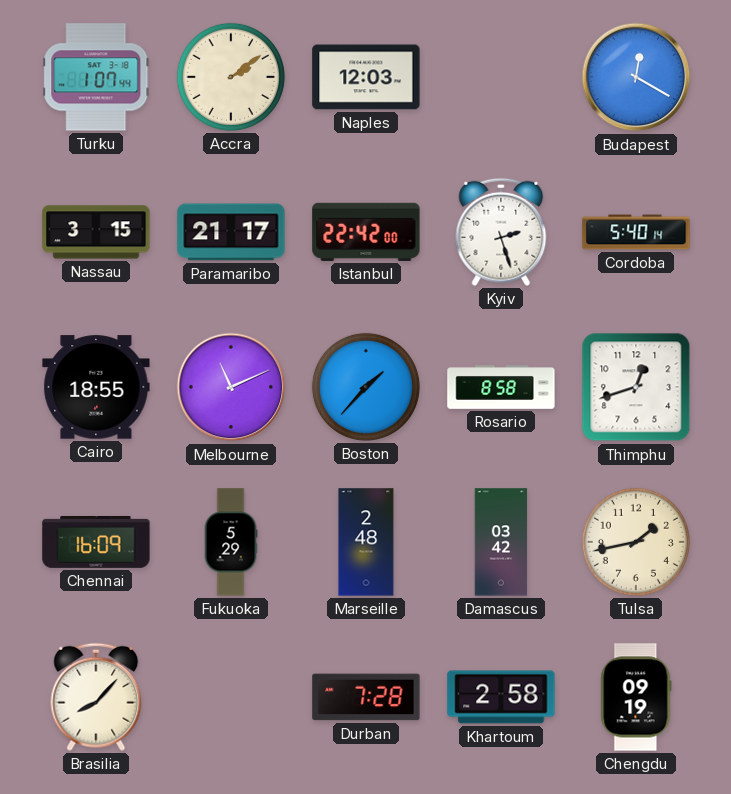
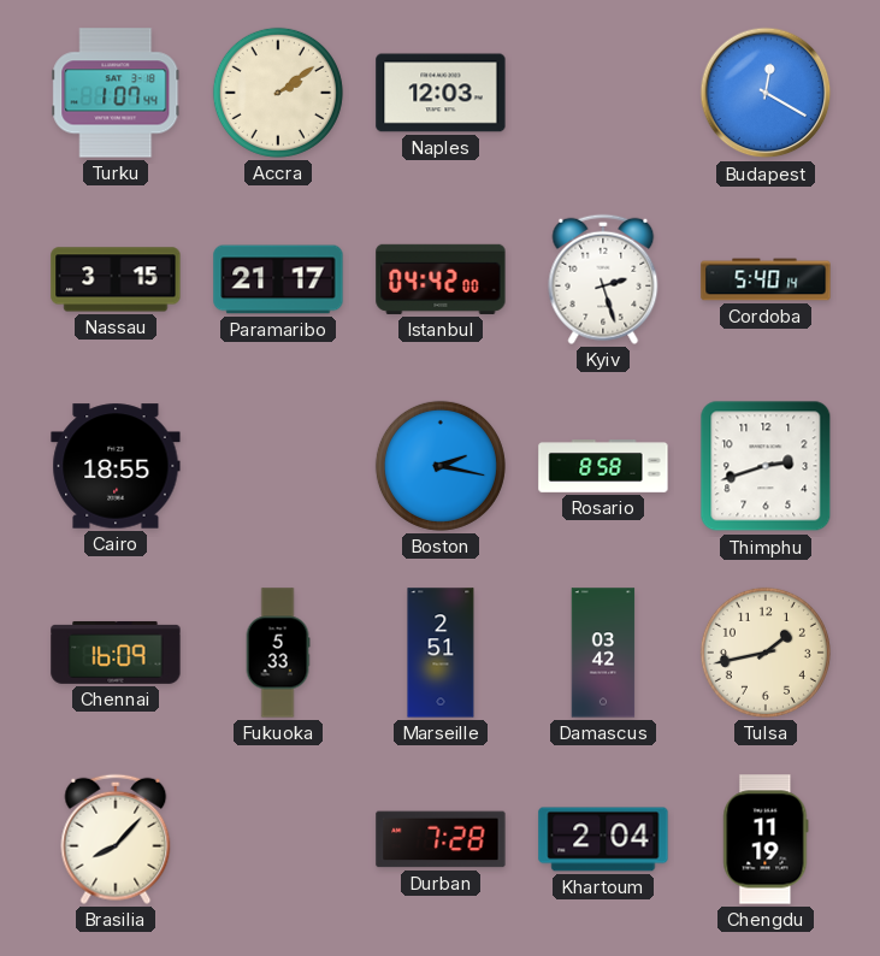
Istanbul: 22:42 -> 04:42 (441, 279)
Melbourne: 11:11 -> none (231, 387)
Boston: 1:37 -> 2:17 (441, 466)
Thimphu: 12:42 -> 2:42 (766, 466)
Fukuoka: 5:29 -> 5:33 (278, 653)
Marseille: 2:48 -> 2:51 (441, 653)
Khartoum: 2:58 -> 2:04 (603, 839)
Chengdu: 09:19 -> 11:19 (766, 839)
